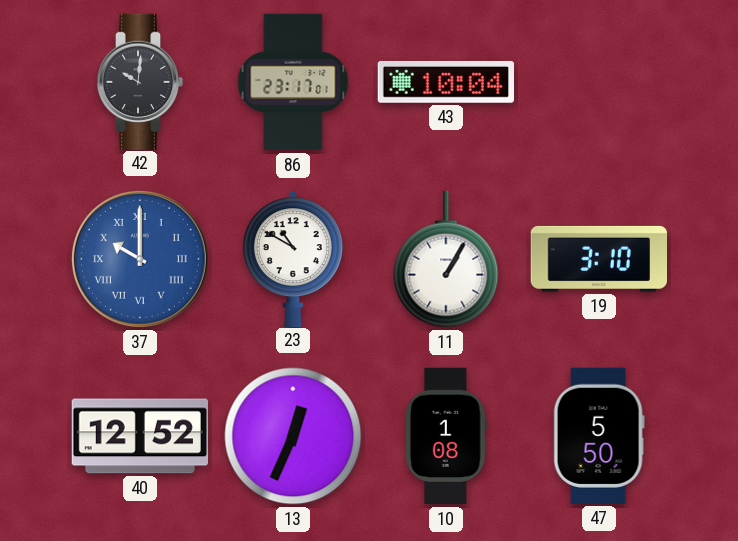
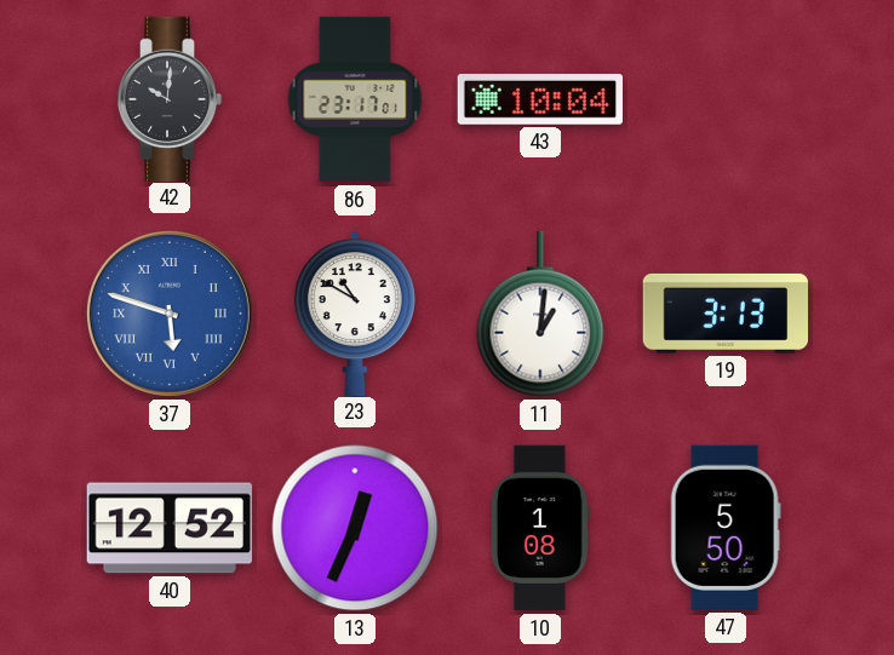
37: 10:00 -> 5:48 (170, 314)
11: 1:05 -> 1:01 (540, 314)
19: 3:10 -> 3:13 (724, 314)
